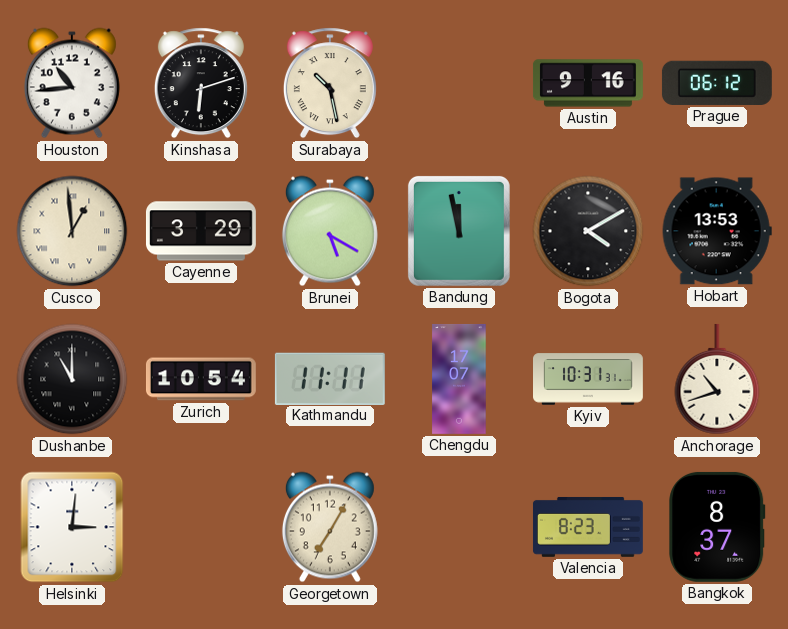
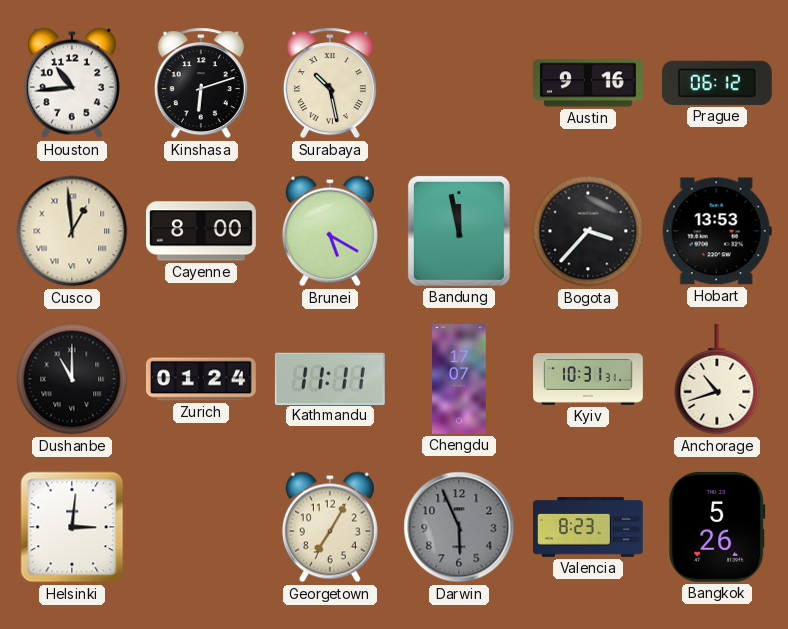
Cayenne: 3:29 -> 8:00 (201, 231)
Bogota: 4:10 -> 3:37 (588, 231)
Zurich: 10:54 -> 01:24 (201, 379)
Darwin: none -> 5:56 (459, 527)
Bangkok: 8:37 -> 5:26 (717, 527)
